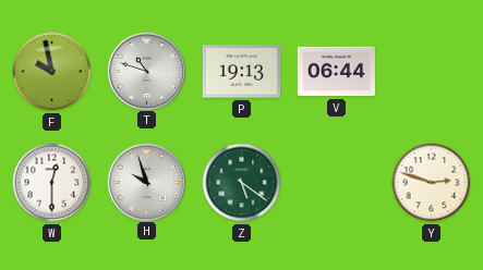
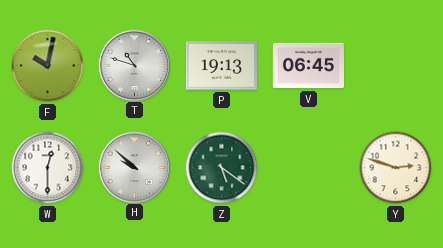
F: 9:58 -> 10:02 (48, 66)
V: 06:44 -> 06:45 (308, 66)
H: 9:57 -> 9:52 (134, 167)
